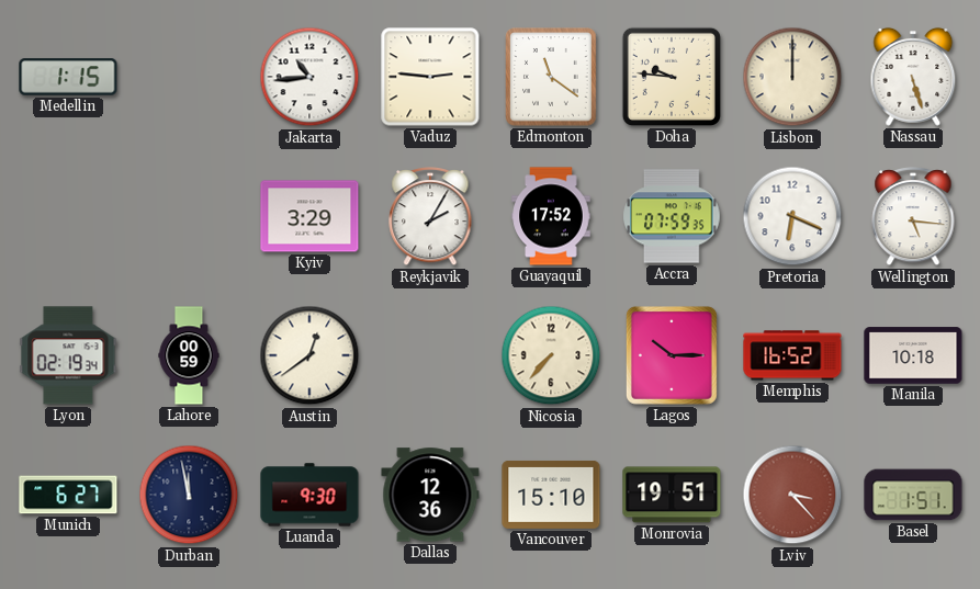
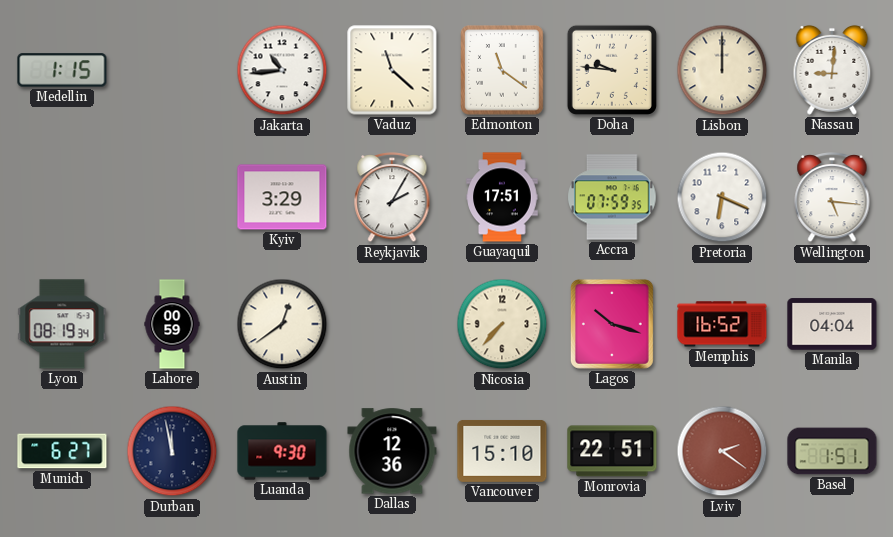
Vaduz: 2:46 -> 11:22 (392, 70)
Nassau: 5:27 -> 9:01 (832, 70)
Guayaquil: 17:52 -> 17:51 (502, 197)
Lyon: 02:19 -> 08:19 (62, 324)
Lagos: 10:15 -> 10:18 (612, 324)
Manila: 10:18 -> 04:04 (832, 324)
Monrovia: 19:51 -> 22:51 (612, 451)
Lviv: 3:23 -> 2:21 (722, 451)
